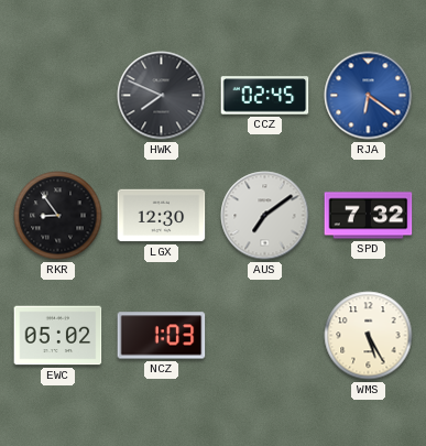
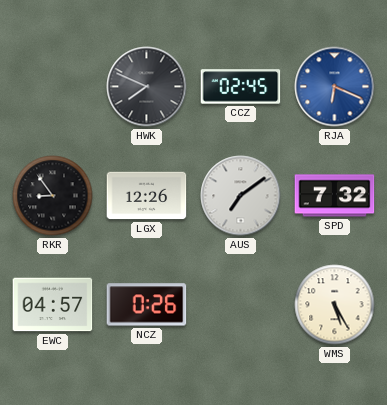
RJA: 6:21 -> 6:19 (335, 87)
LGX: 12:30 -> 12:26 (147, 196)
EWC: 05:02 -> 04:57 (53, 305)
NCZ: 1:03 -> 0:26 (147, 305)
